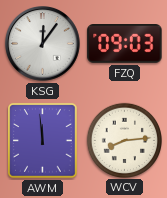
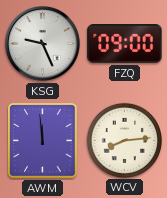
KSG: 12:06 -> 9:26 (43, 44)
FZQ: 09:03 -> 09:00 (125, 44)
